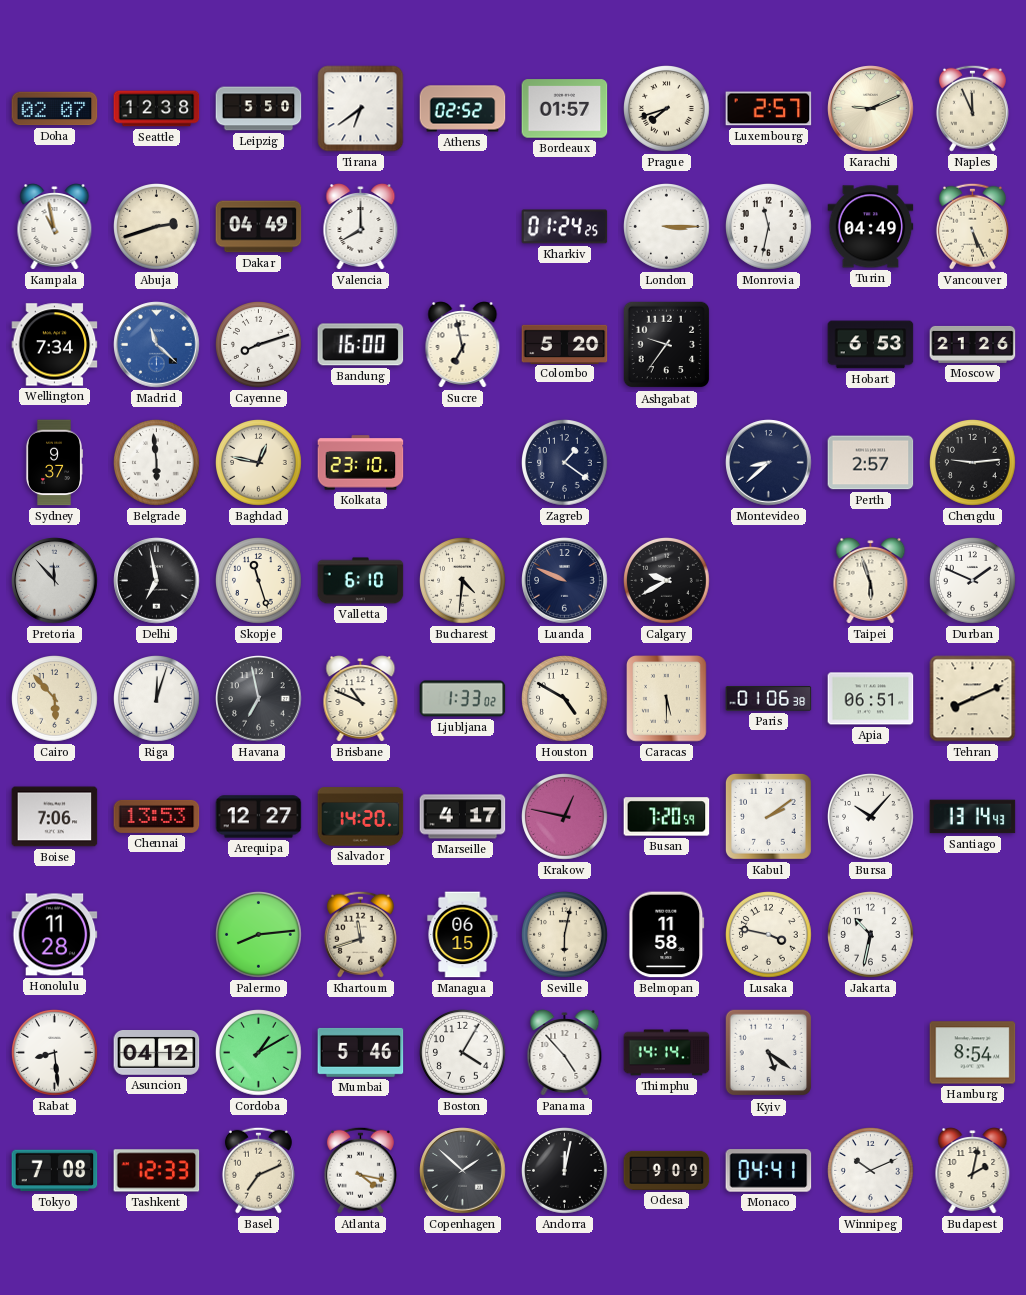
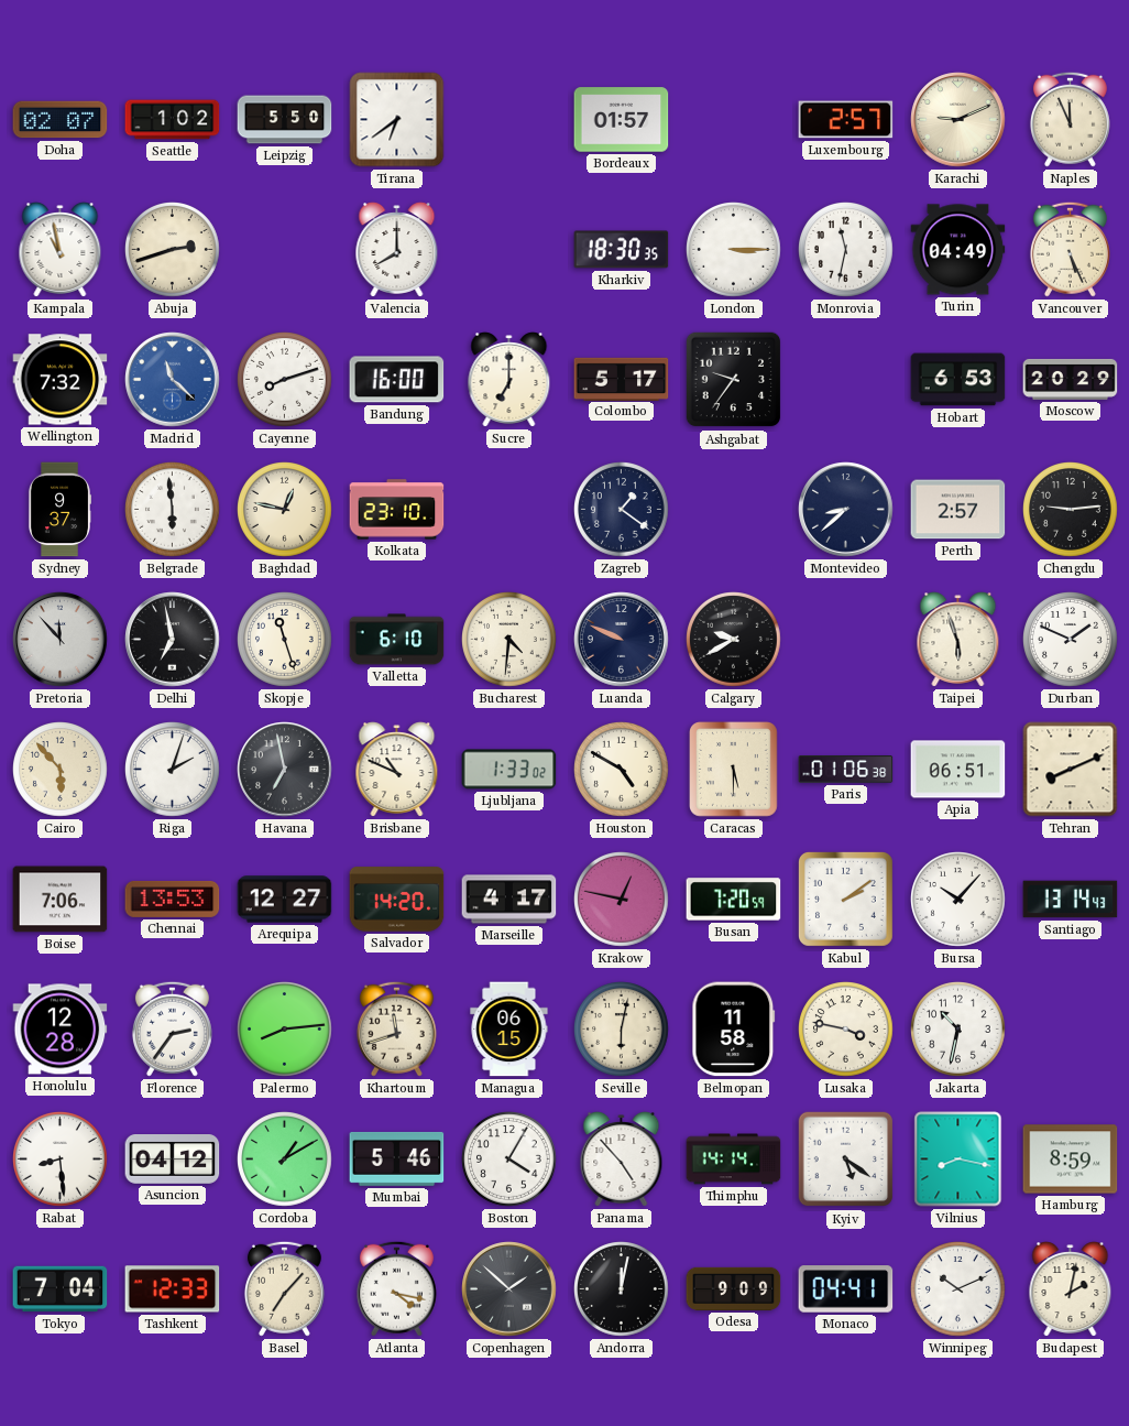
Seattle: 12:38 -> 1:02 (173, 120)
Athens: 02:52 -> none (463, 109)
Prague: 7:42 -> none (667, 109)
Dakar: 04:49 -> none (259, 227)
Kharkiv: 01:24 -> 18:30 (622, 250)
Wellington: 7:34 -> 7:32 (61, 380)
Sucre: 6:58 -> 7:00 (509, 380)
Colombo: 5:20 -> 5:17 (622, 379)
Moscow: 21:26 -> 20:29 (1071, 379)
Riga: 12:03 -> 2:03 (173, 770)
Honolulu: 11:28 -> 12:28 (61, 1030)
Florence: none -> 2:36 (172, 1028)
Vilnius: none -> 8:17 (958, 1160)
Hamburg: 8:54 -> 8:59 (1071, 1160)
Tokyo: 7:08 -> 7:04 (61, 1289)
Basel: 7:11 -> 7:07 (284, 1288)
